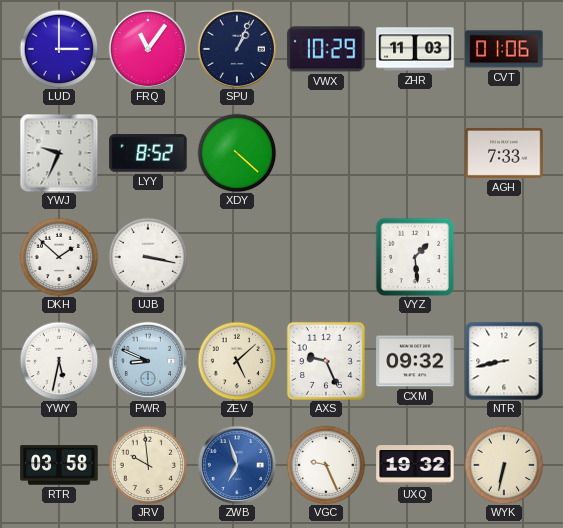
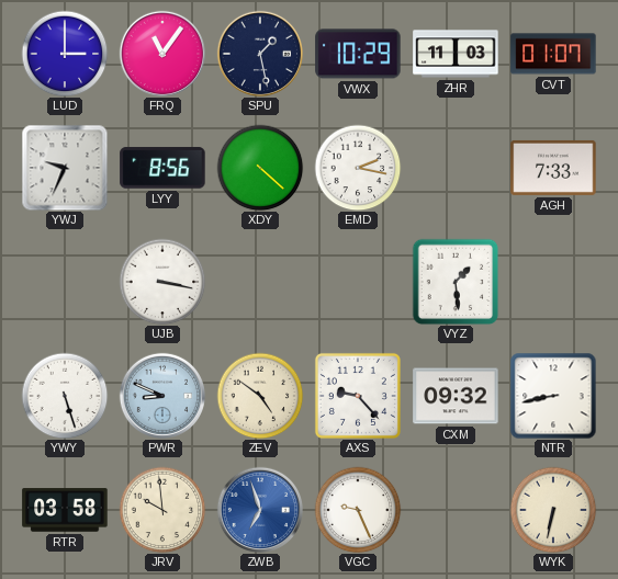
SPU: 1:04 -> 1:28 (259, 53)
CVT: 01:06 -> 01:07 (553, 54)
LYY: 8:52 -> 8:56 (162, 168)
EMD: none -> 2:17 (358, 168)
DKH: 1:52 -> none (59, 257)
YWY: 5:32 -> 5:27 (65, 396)
ZEV: 5:08 -> 4:51 (260, 396)
AXS: 9:26 -> 9:23 (358, 396)
UXQ: 19:32 -> none (415, 465)
